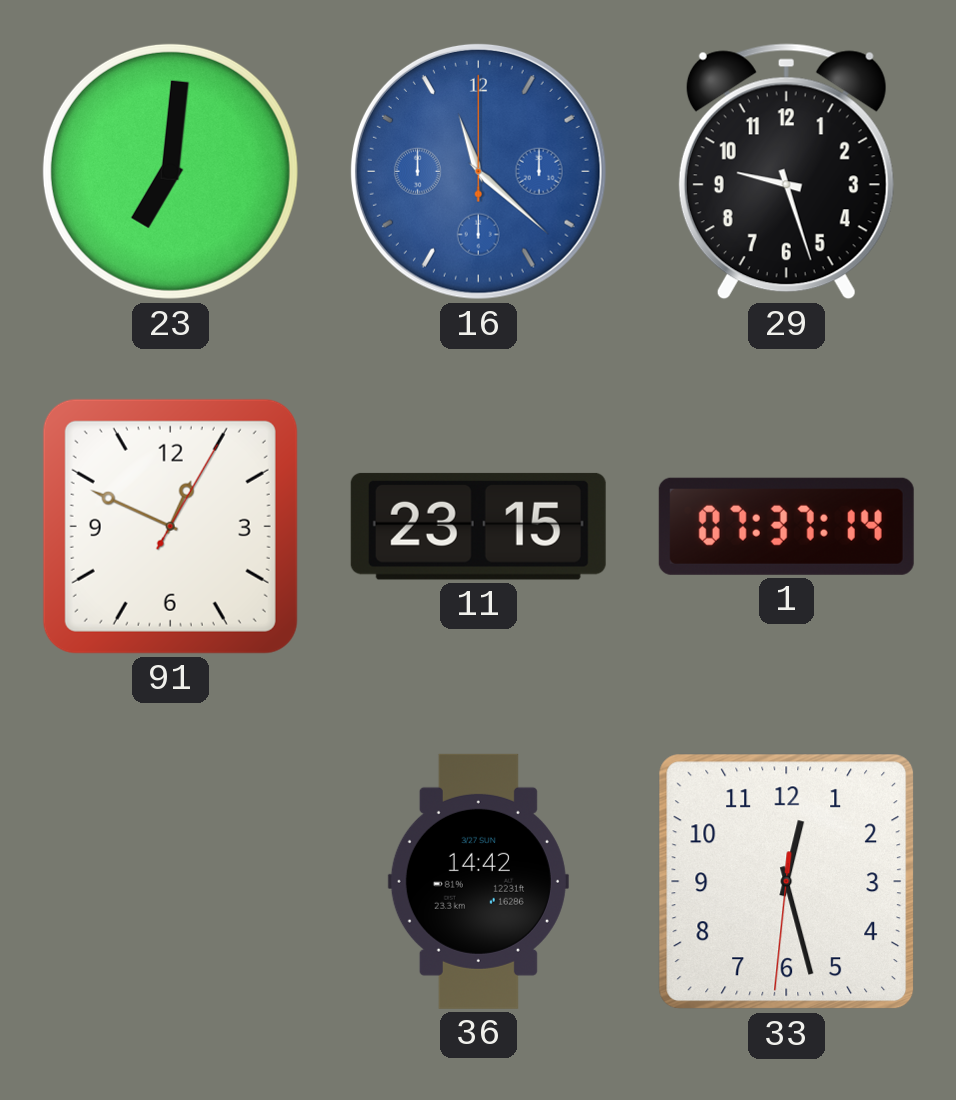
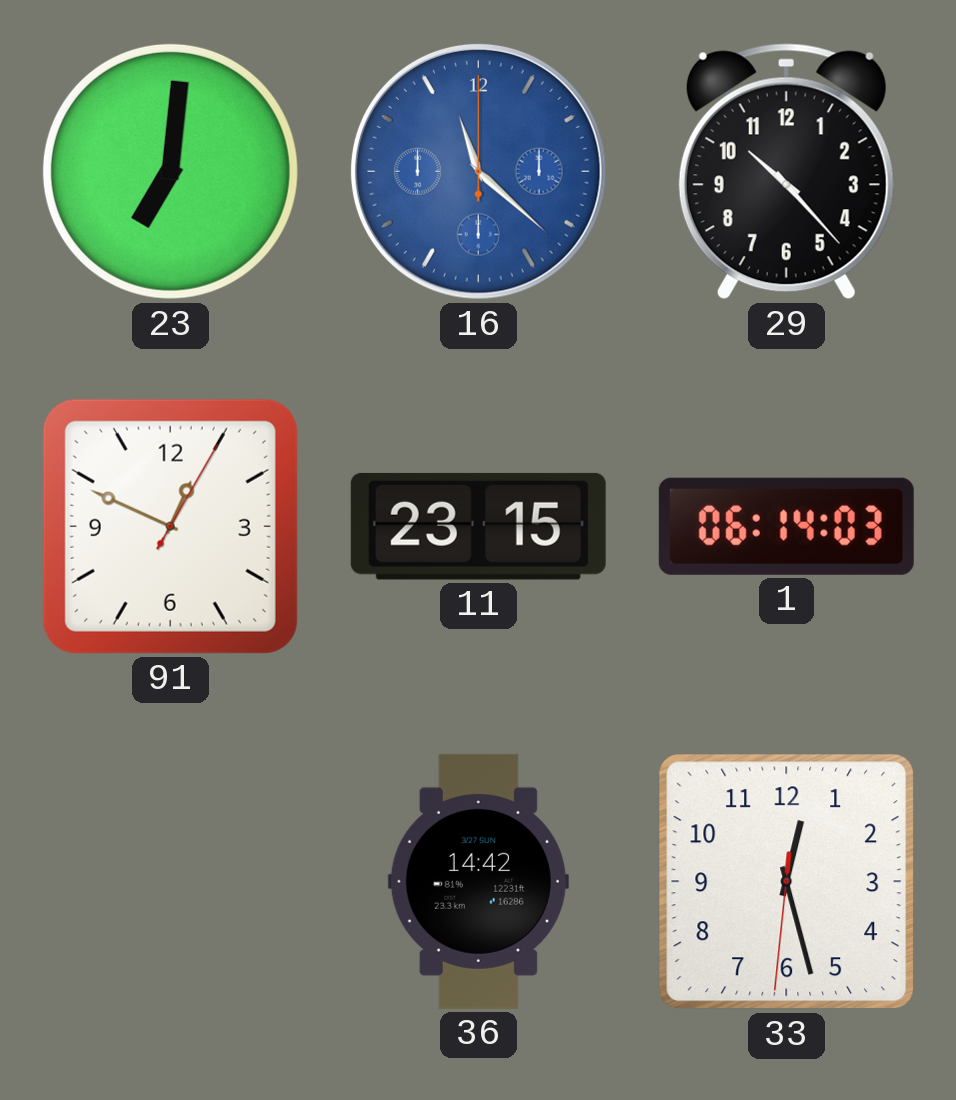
29: 9:27 -> 10:23 (786, 172)
1: 07:37 -> 06:14 (786, 526)
